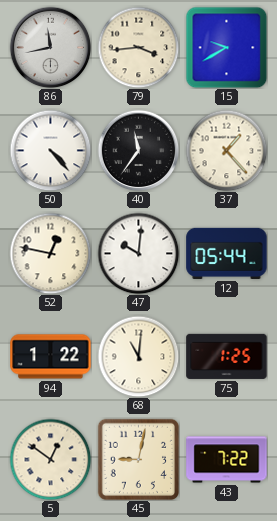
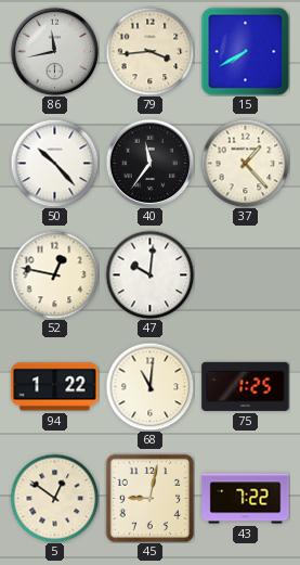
15: 9:40 -> 7:40 (245, 51)
50: 4:23 -> 10:23 (54, 163)
12: 05:44 -> none (227, 253)
